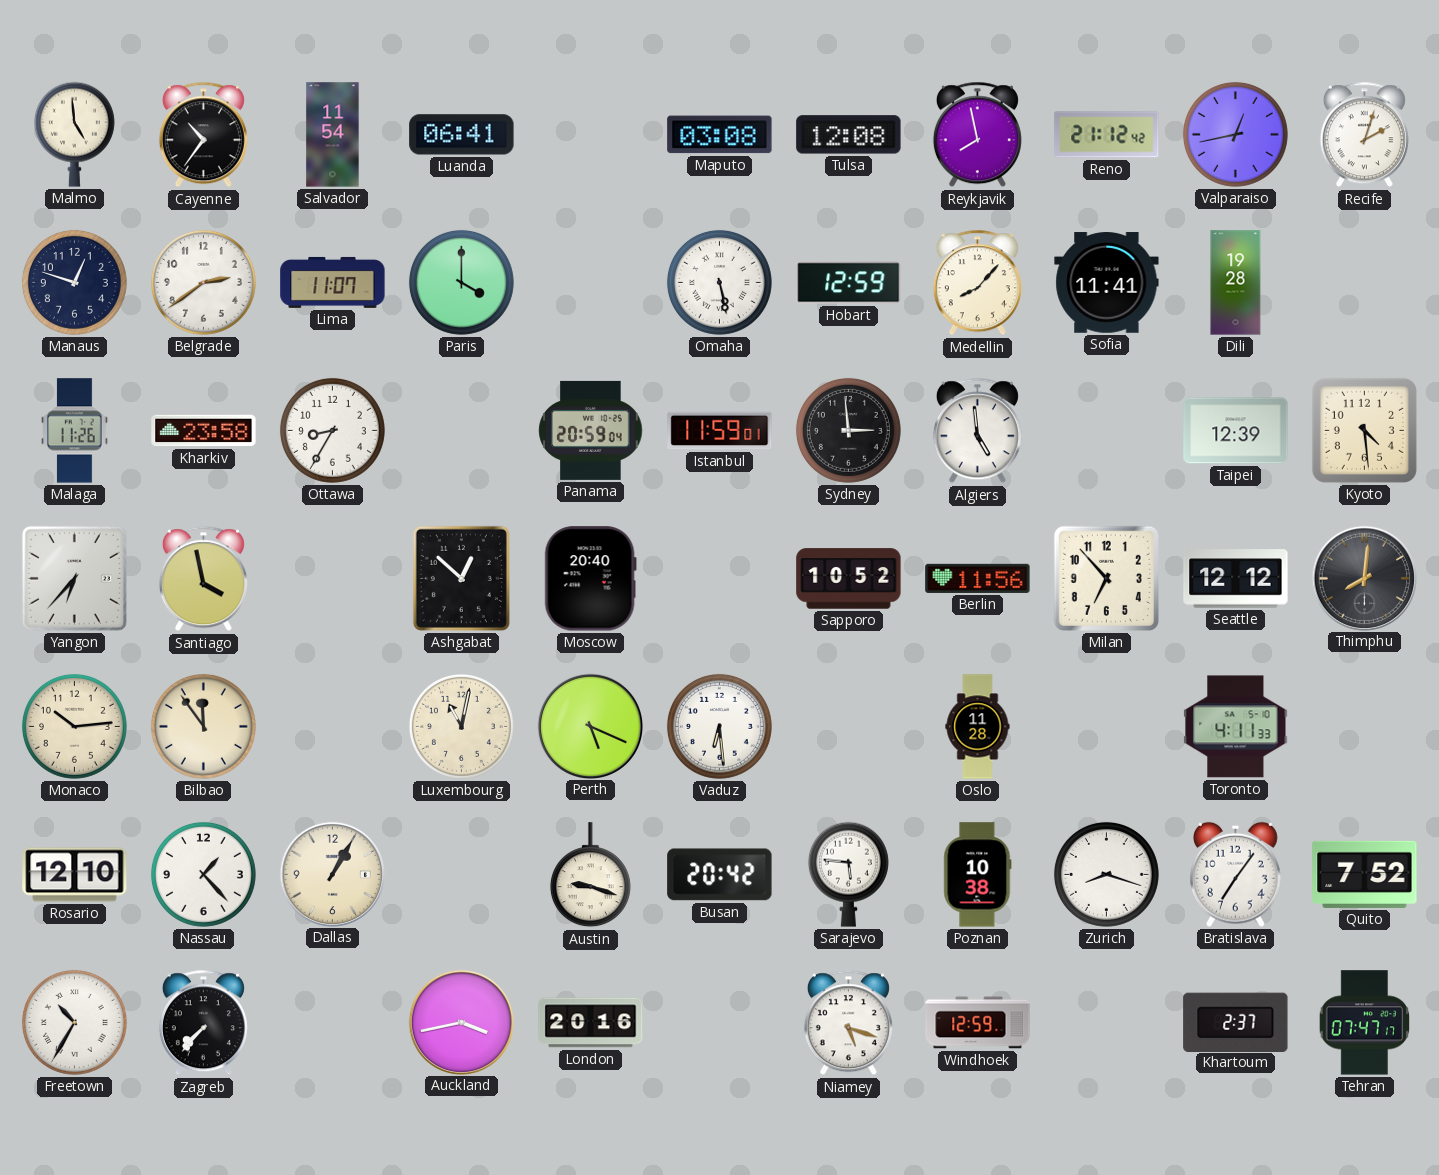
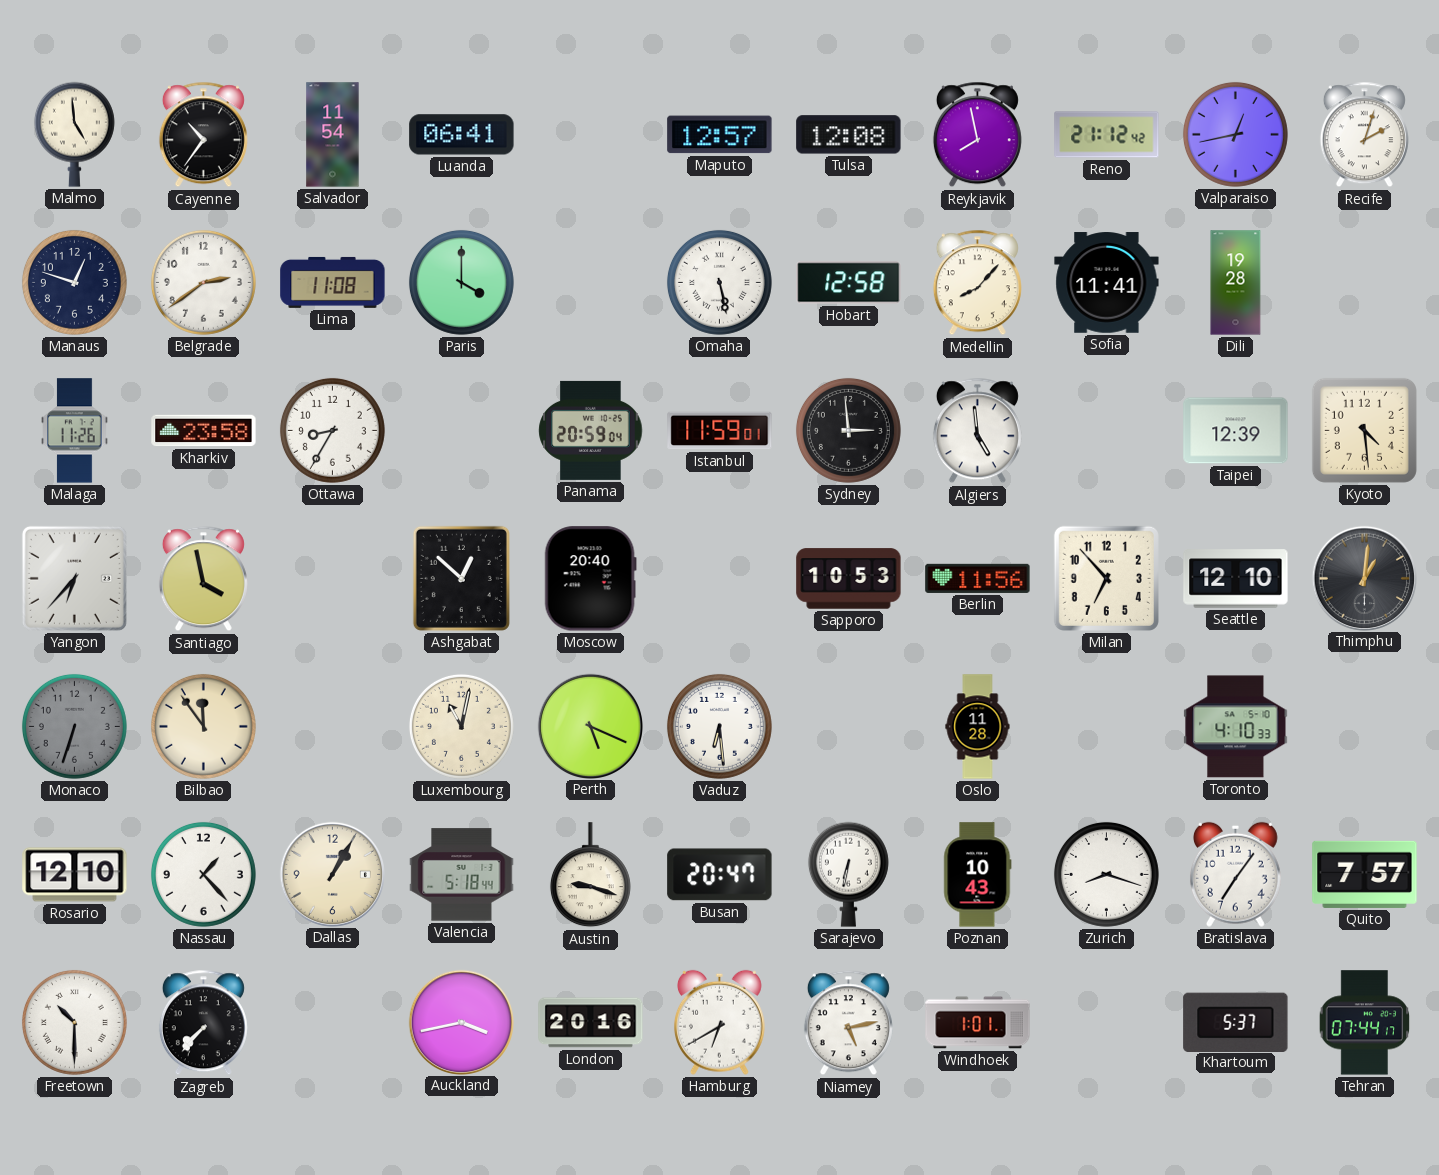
Maputo: 03:08 -> 12:57 (720, 135)
Lima: 11:07 -> 11:08 (333, 282)
Hobart: 12:59 -> 12:58 (849, 283)
Sapporo: 10:52 -> 10:53 (849, 579)
Seattle: 12:12 -> 12:10 (1236, 579)
Thimphu: 8:01 -> 1:01 (1364, 578)
Monaco: 10:14 -> 6:33 (74, 726)
Monaco dial: cream -> grey (74, 726)
Toronto: 4:11 -> 4:10 (1236, 727)
Valencia: none -> 5:18 (462, 875)
Busan: 20:42 -> 20:47 (720, 875)
Sarajevo: 5:46 -> 6:32 (848, 874)
Poznan: 10:38 -> 10:43 (978, 875)
Quito: 7:52 -> 7:57 (1365, 874)
Freetown: 10:35 -> 10:30 (74, 1022)
Hamburg: none -> 6:40 (719, 1022)
Niamey: 5:18 -> 5:13 (848, 1023)
Windhoek: 12:59 -> 1:01 (978, 1023)
Khartoum: 2:37 -> 5:37 (1236, 1022)
Tehran: 07:47 -> 07:44 (1365, 1023)
